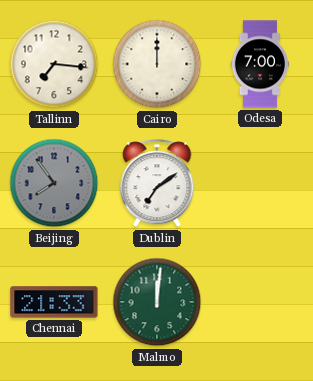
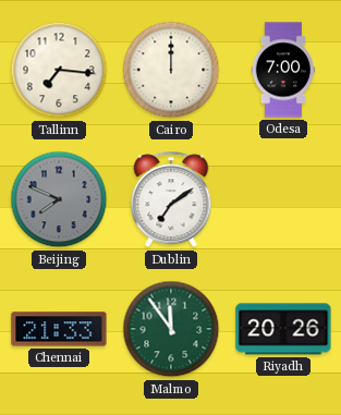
Beijing: 7:54 -> 7:49 (59, 199)
Malmo: 12:01 -> 11:54 (171, 329)
Riyadh: none -> 20:26 (283, 329)
